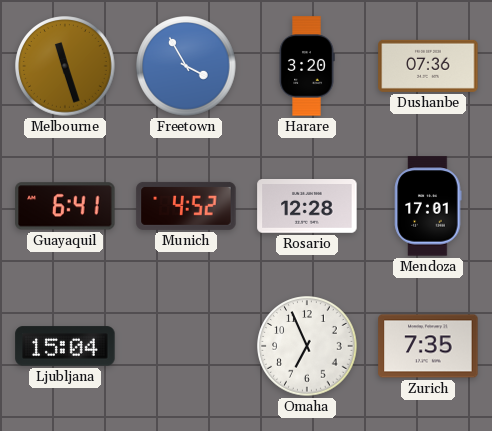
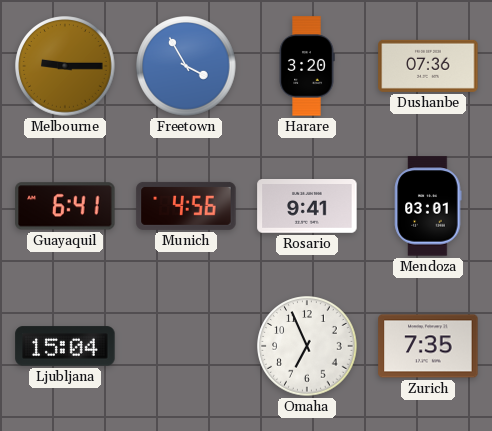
Melbourne: 11:27 -> 9:15 (65, 66)
Munich: 4:52 -> 4:56 (186, 206)
Rosario: 12:28 -> 9:41 (307, 207)
Mendoza: 17:01 -> 03:01 (428, 206)
